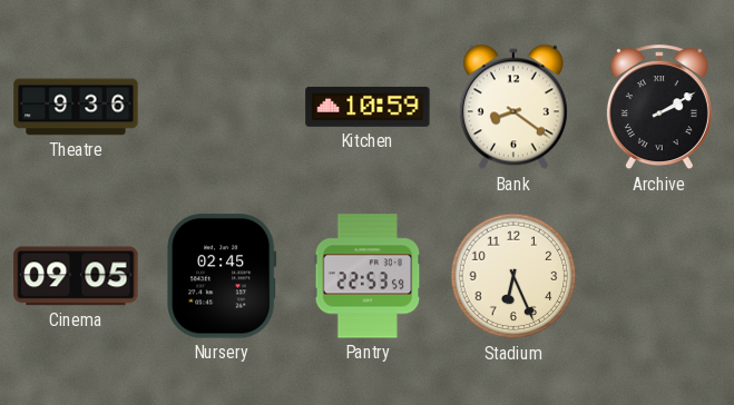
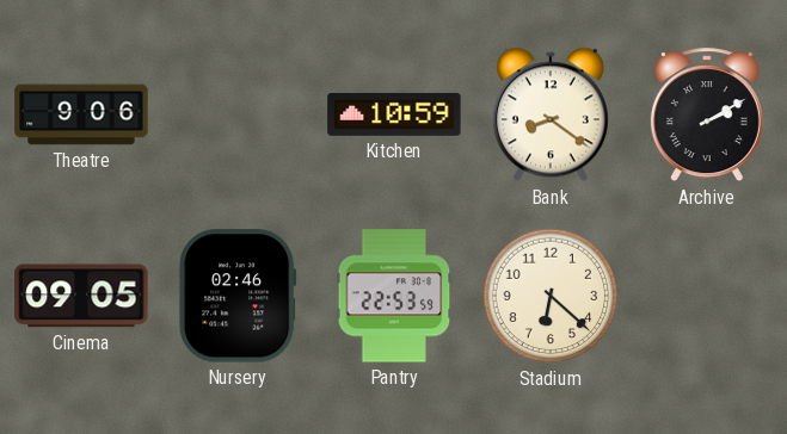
Theatre: 9:36 -> 9:06 (81, 114)
Nursery: 02:45 -> 02:46 (238, 296)
Stadium: 6:26 -> 6:22 (551, 296)
